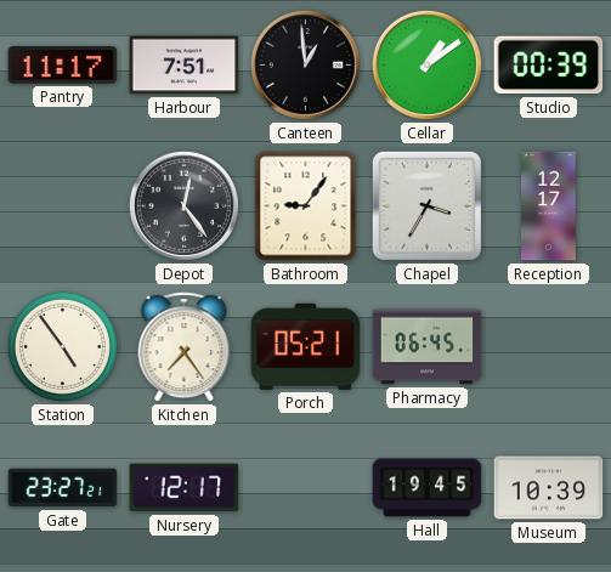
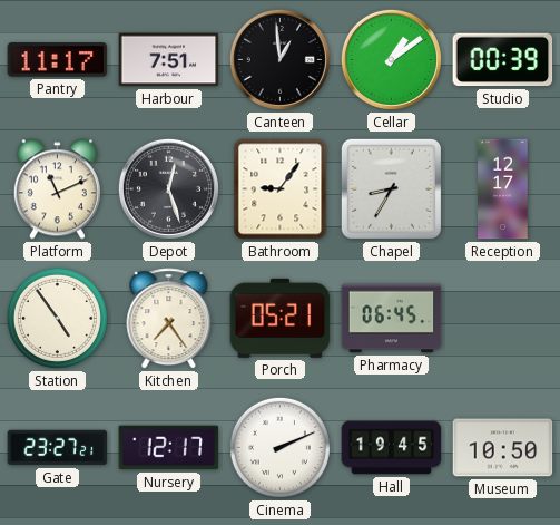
Platform: none -> 11:11 (57, 189)
Depot: 12:24 -> 12:27 (168, 188)
Chapel: 3:35 -> 8:35 (391, 188)
Cinema: none -> 2:11 (279, 447)
Museum: 10:39 -> 10:50 (503, 448)
